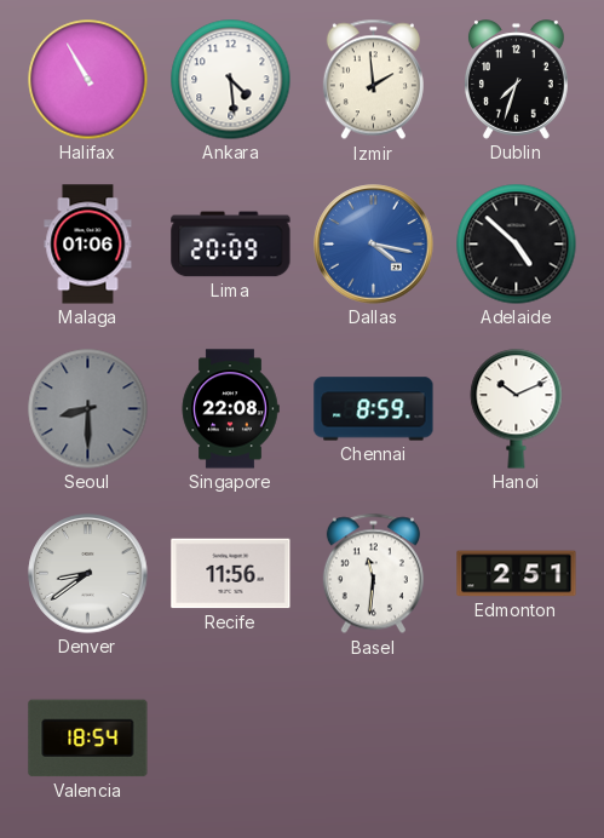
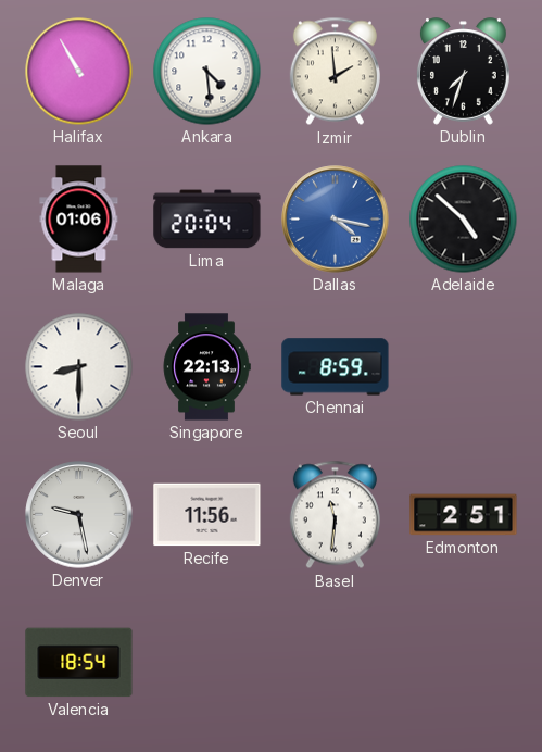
Lima: 20:09 -> 20:04 (207, 220)
Seoul dial: grey -> white (79, 367)
Singapore: 22:08 -> 22:13 (206, 367)
Hanoi: 10:11 -> none (517, 409)
Denver: 8:39 -> 9:28 (79, 515)
